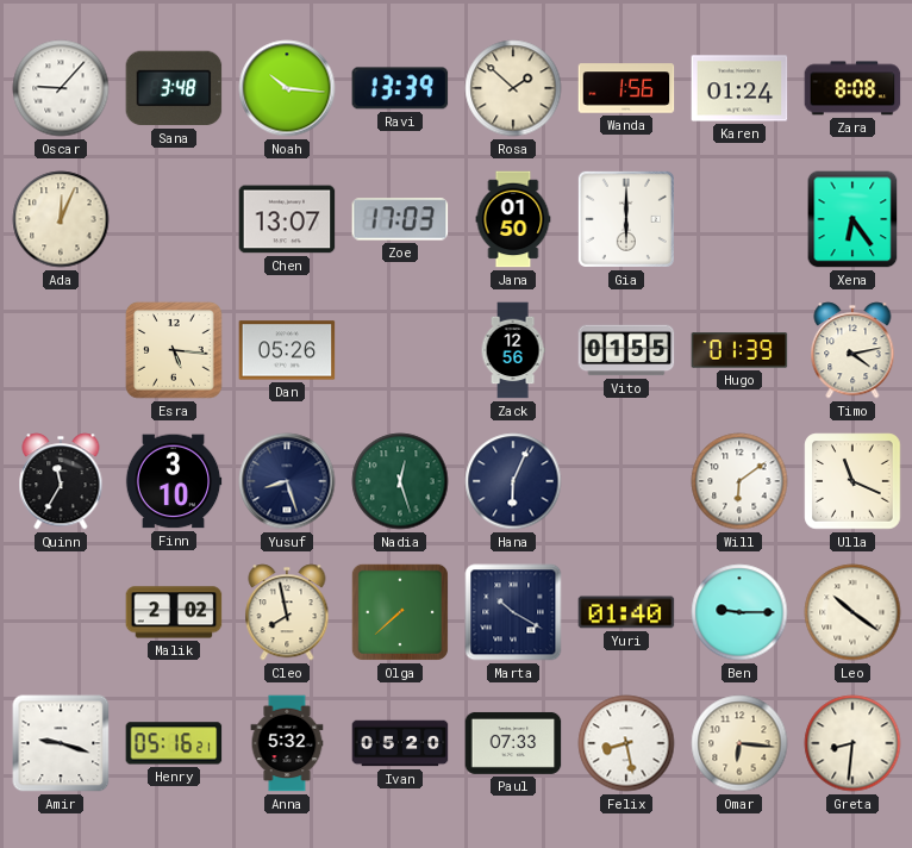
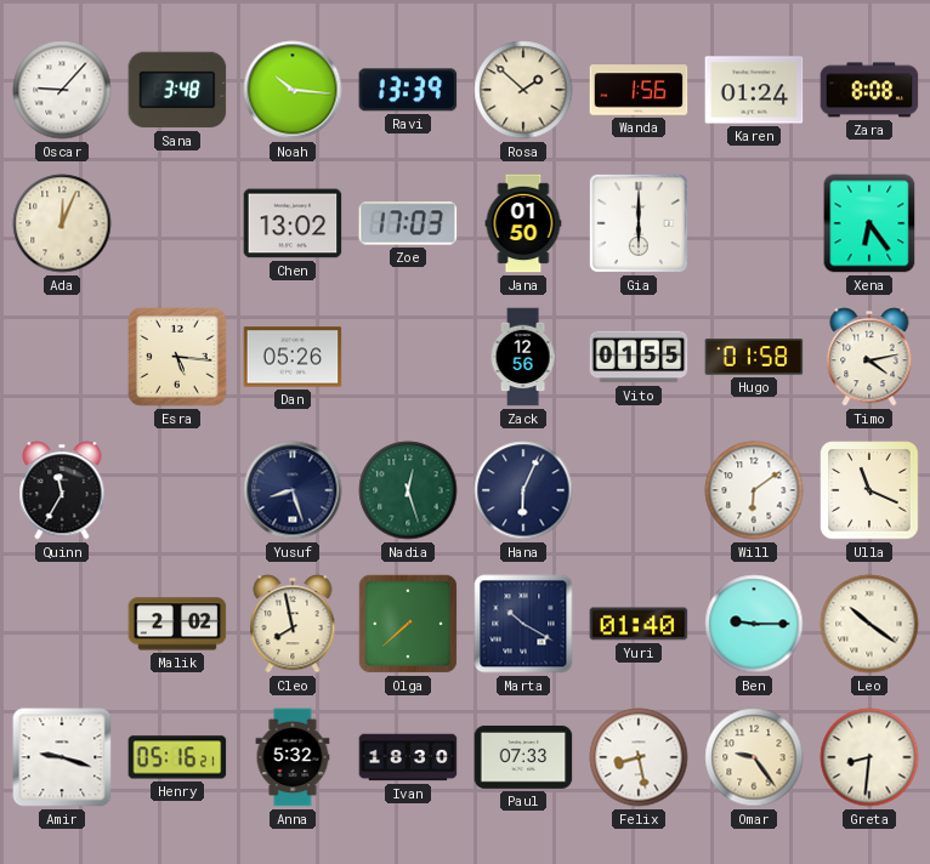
Chen: 13:07 -> 13:02 (293, 223)
Hugo: 01:39 -> 01:58 (754, 357)
Finn: 3:10 -> none (174, 481)
Ivan: 05:20 -> 18:30 (408, 757)
Omar: 6:16 -> 9:24 (754, 757)
